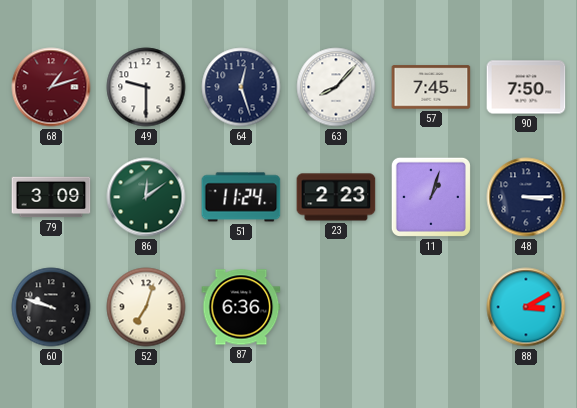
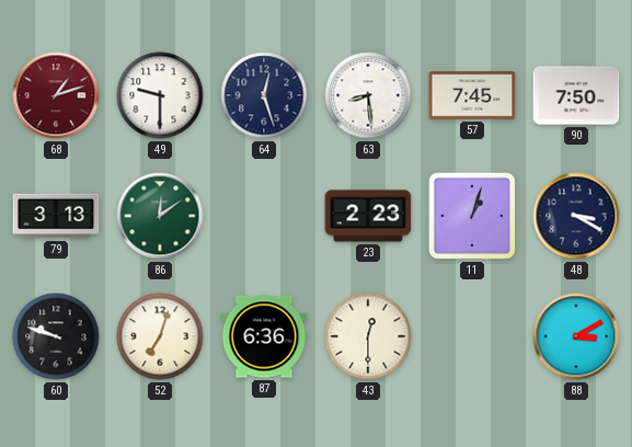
63: 8:07 -> 8:29 (368, 95)
79: 3:09 -> 3:13 (56, 216)
51: 11:24 -> none (241, 197)
48: 3:15 -> 3:20 (576, 216)
43: none -> 12:30 (368, 336)
